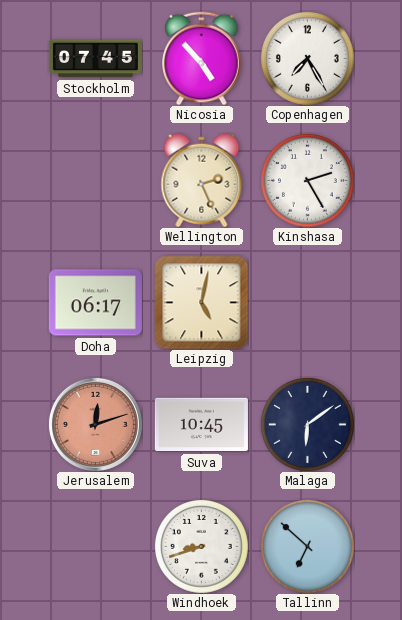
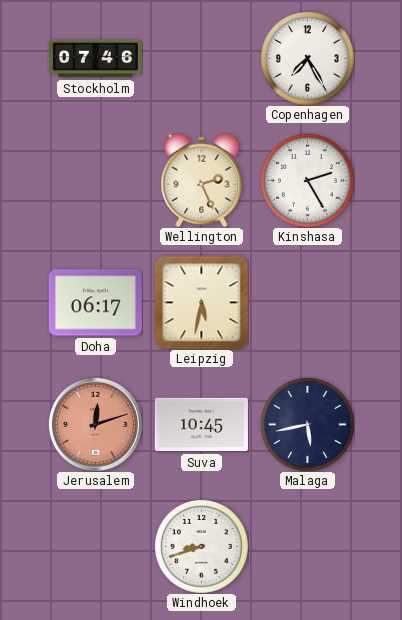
Stockholm: 07:45 -> 07:46 (95, 59)
Nicosia: 4:53 -> none (202, 58)
Leipzig: 5:02 -> 5:32 (201, 302)
Malaga: 6:09 -> 5:43 (307, 424)
Tallinn: 6:52 -> none (307, 546)
